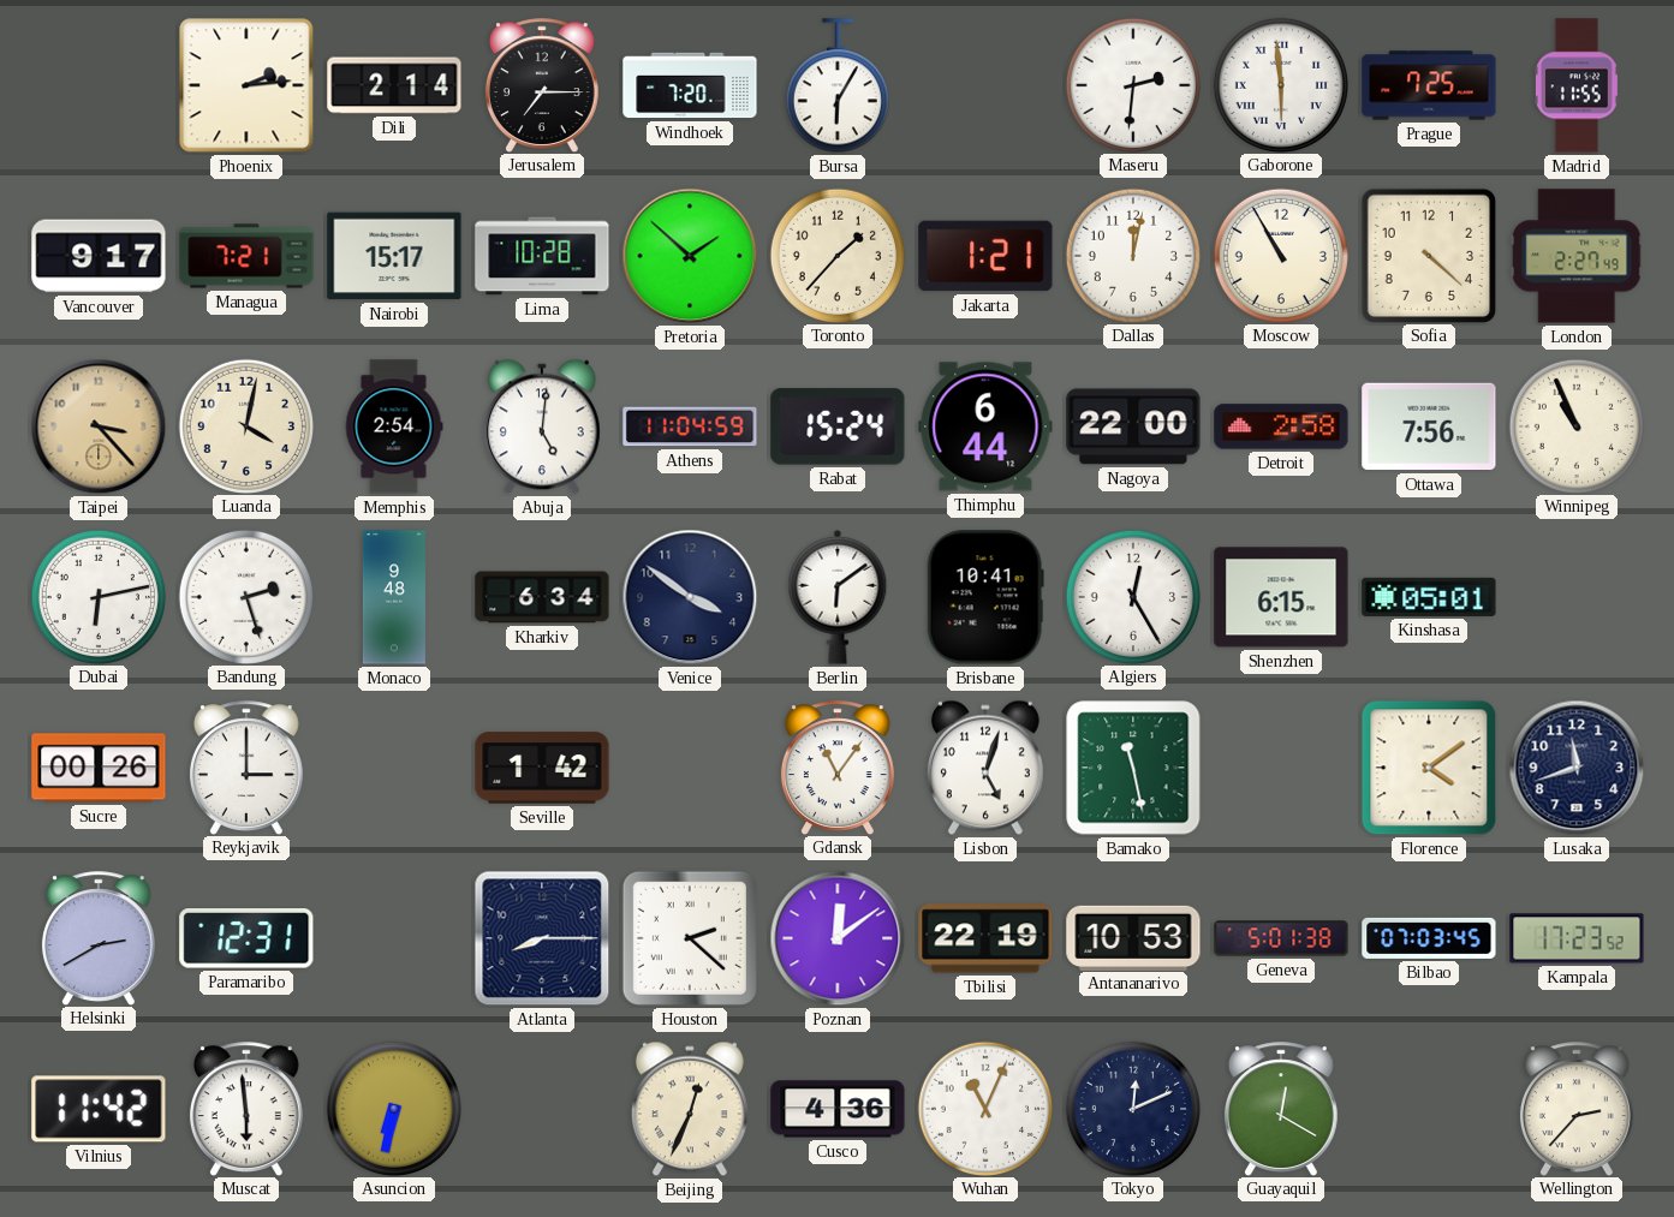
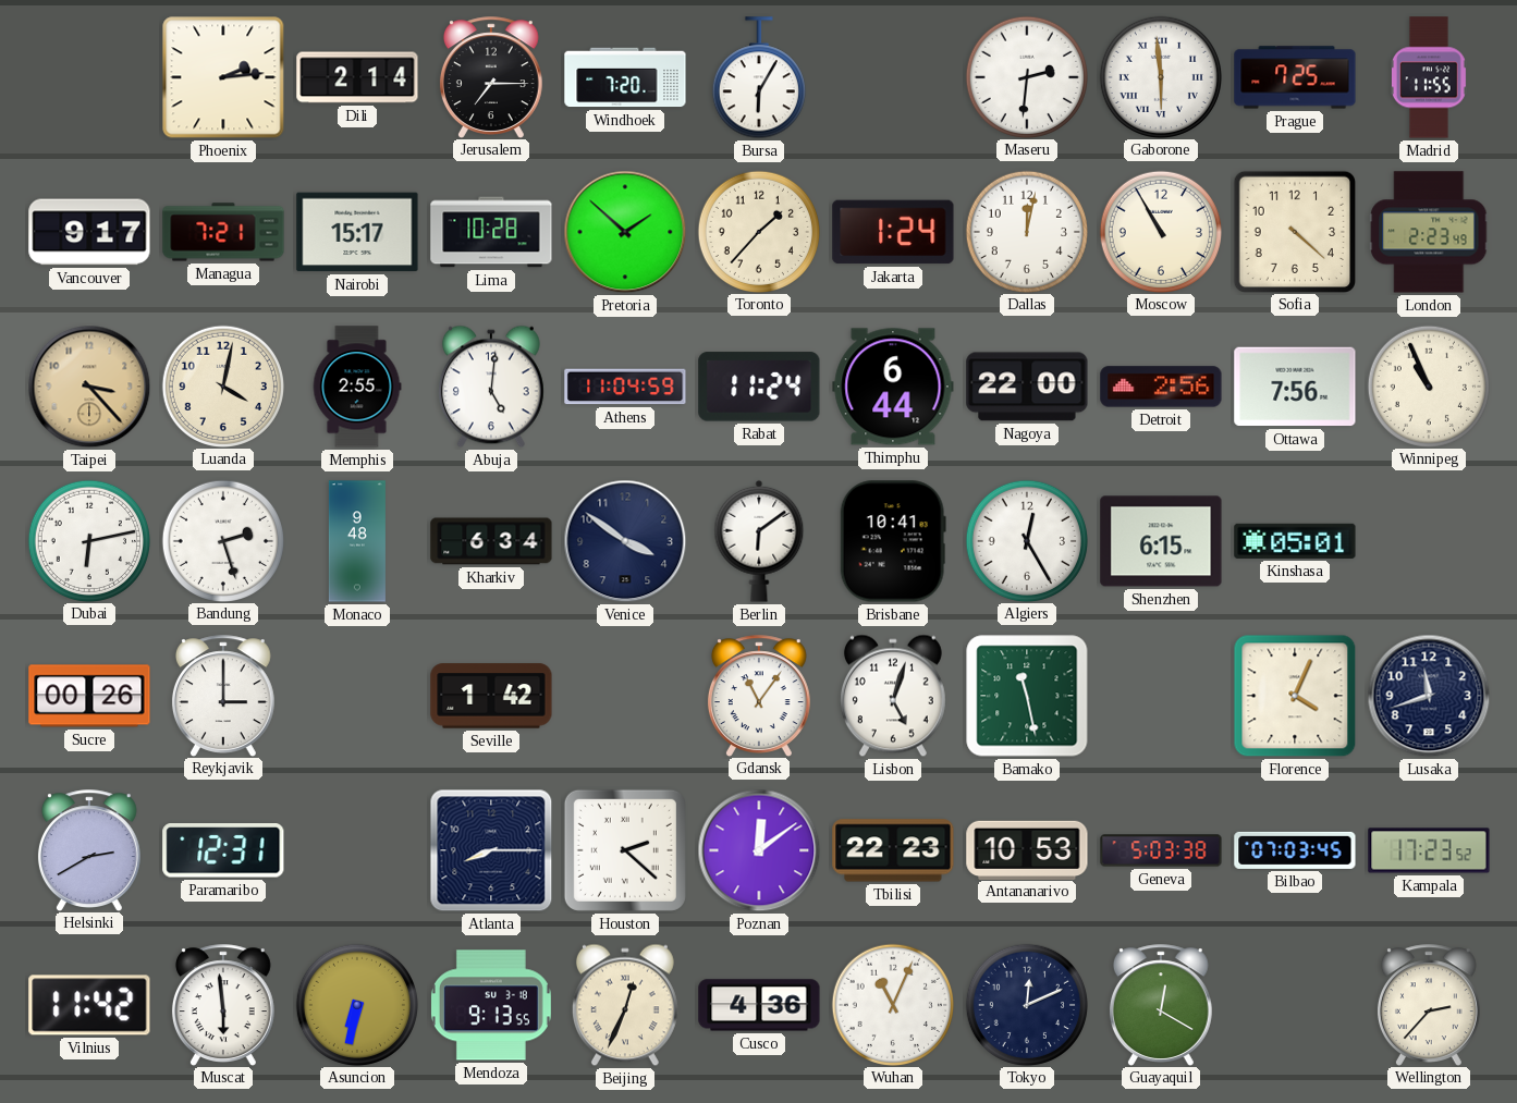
Jakarta: 1:21 -> 1:24 (893, 232)
London: 2:27 -> 2:23 (1429, 232)
Memphis: 2:54 -> 2:55 (357, 387)
Rabat: 15:24 -> 11:24 (759, 387)
Detroit: 2:58 -> 2:56 (1161, 387)
Florence: 4:09 -> 4:04 (1295, 696)
Tbilisi: 22:19 -> 22:23 (893, 850)
Geneva: 5:01 -> 5:03 (1161, 850)
Mendoza: none -> 9:13 (491, 1005)
